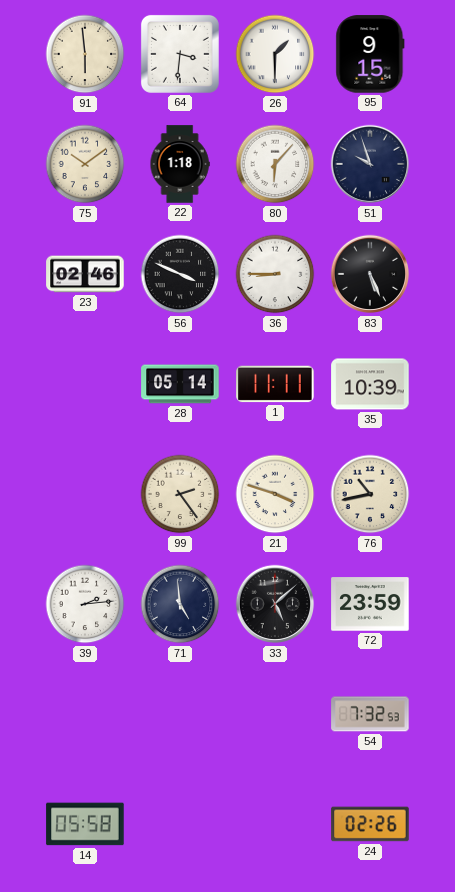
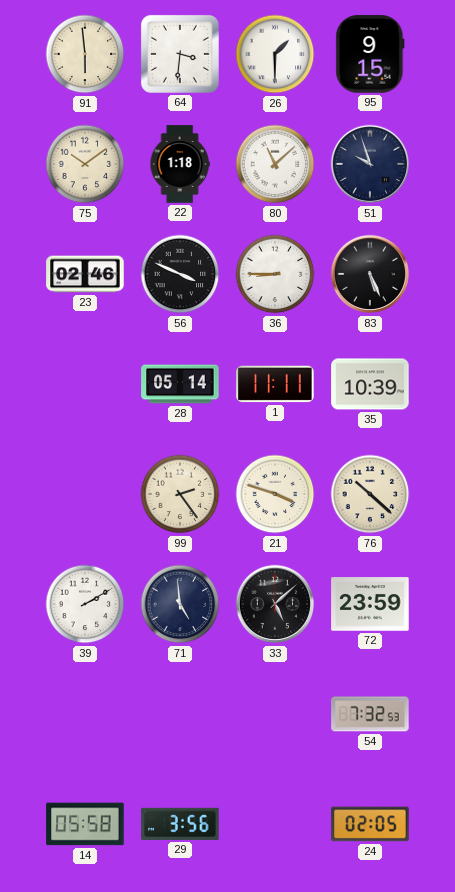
80: 6:07 -> 11:08 (275, 164)
76: 10:43 -> 10:22 (370, 494)
39: 2:14 -> 2:10 (85, 604)
29: none -> 3:56 (180, 824)
24: 02:26 -> 02:05 (370, 824)
